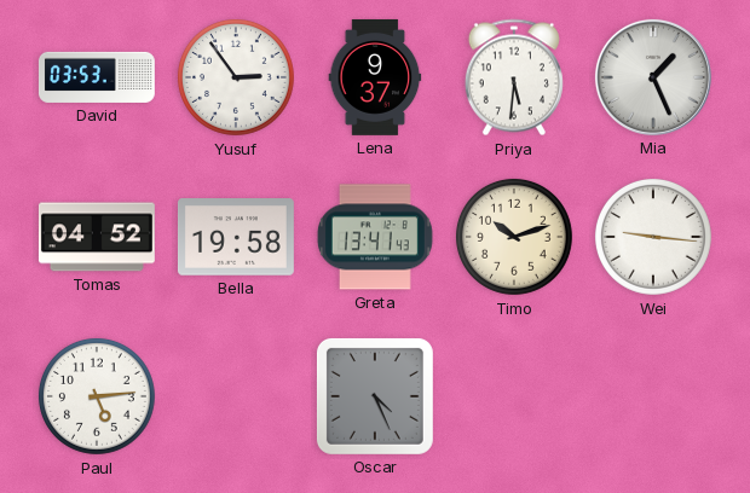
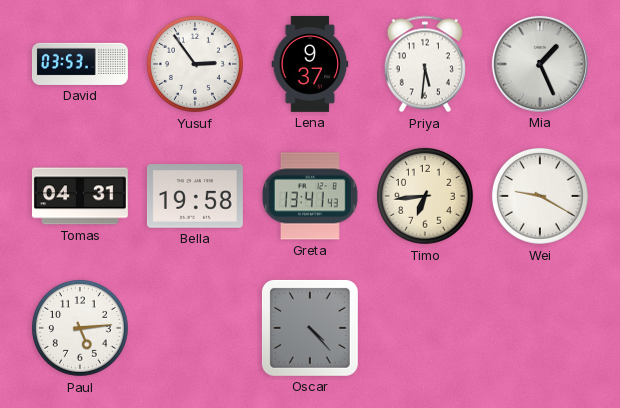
Tomas: 04:52 -> 04:31 (80, 196)
Timo: 10:12 -> 6:44 (425, 196)
Wei: 9:16 -> 9:20 (540, 196)
Oscar: 4:26 -> 4:23 (310, 328)
